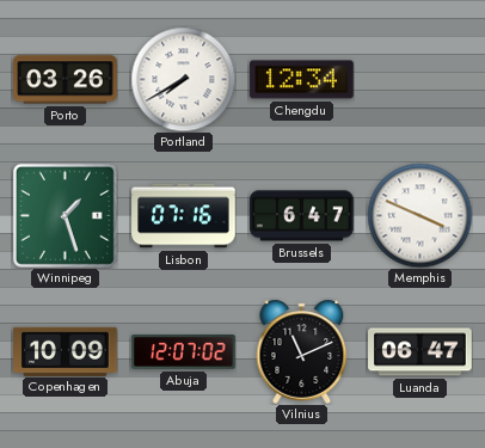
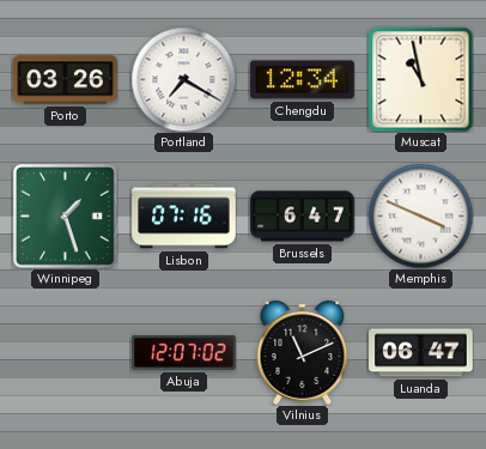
Portland: 7:40 -> 7:20 (183, 79)
Muscat: none -> 10:58 (420, 79)
Copenhagen: 10:09 -> none (66, 351)
